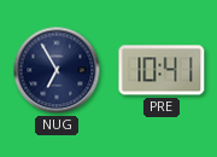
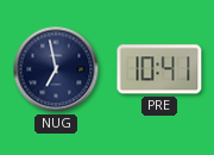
NUG: 6:55 -> 6:58 (56, 69)
